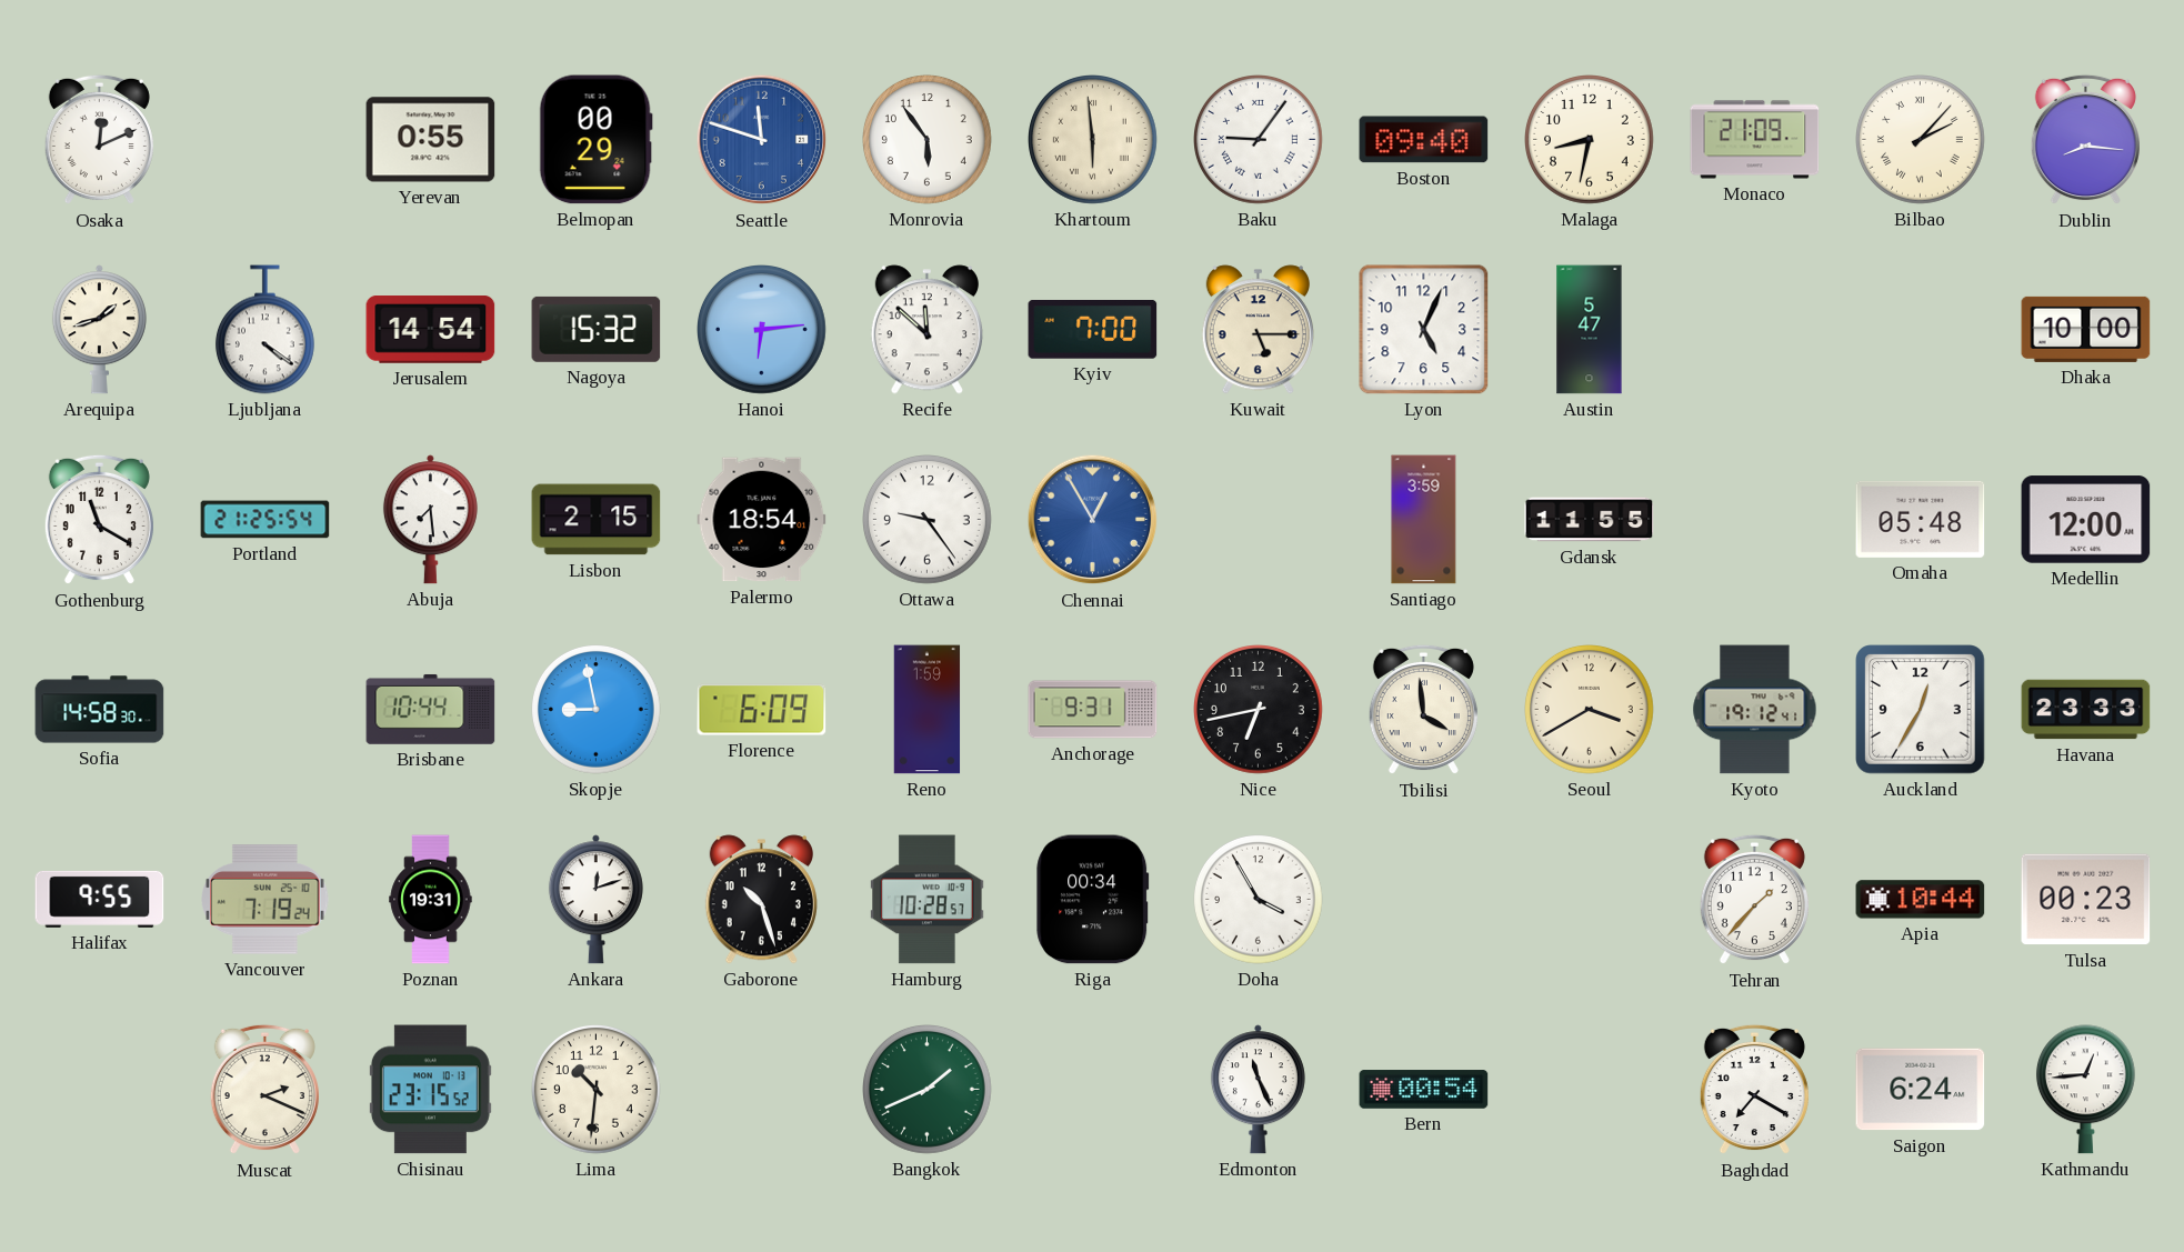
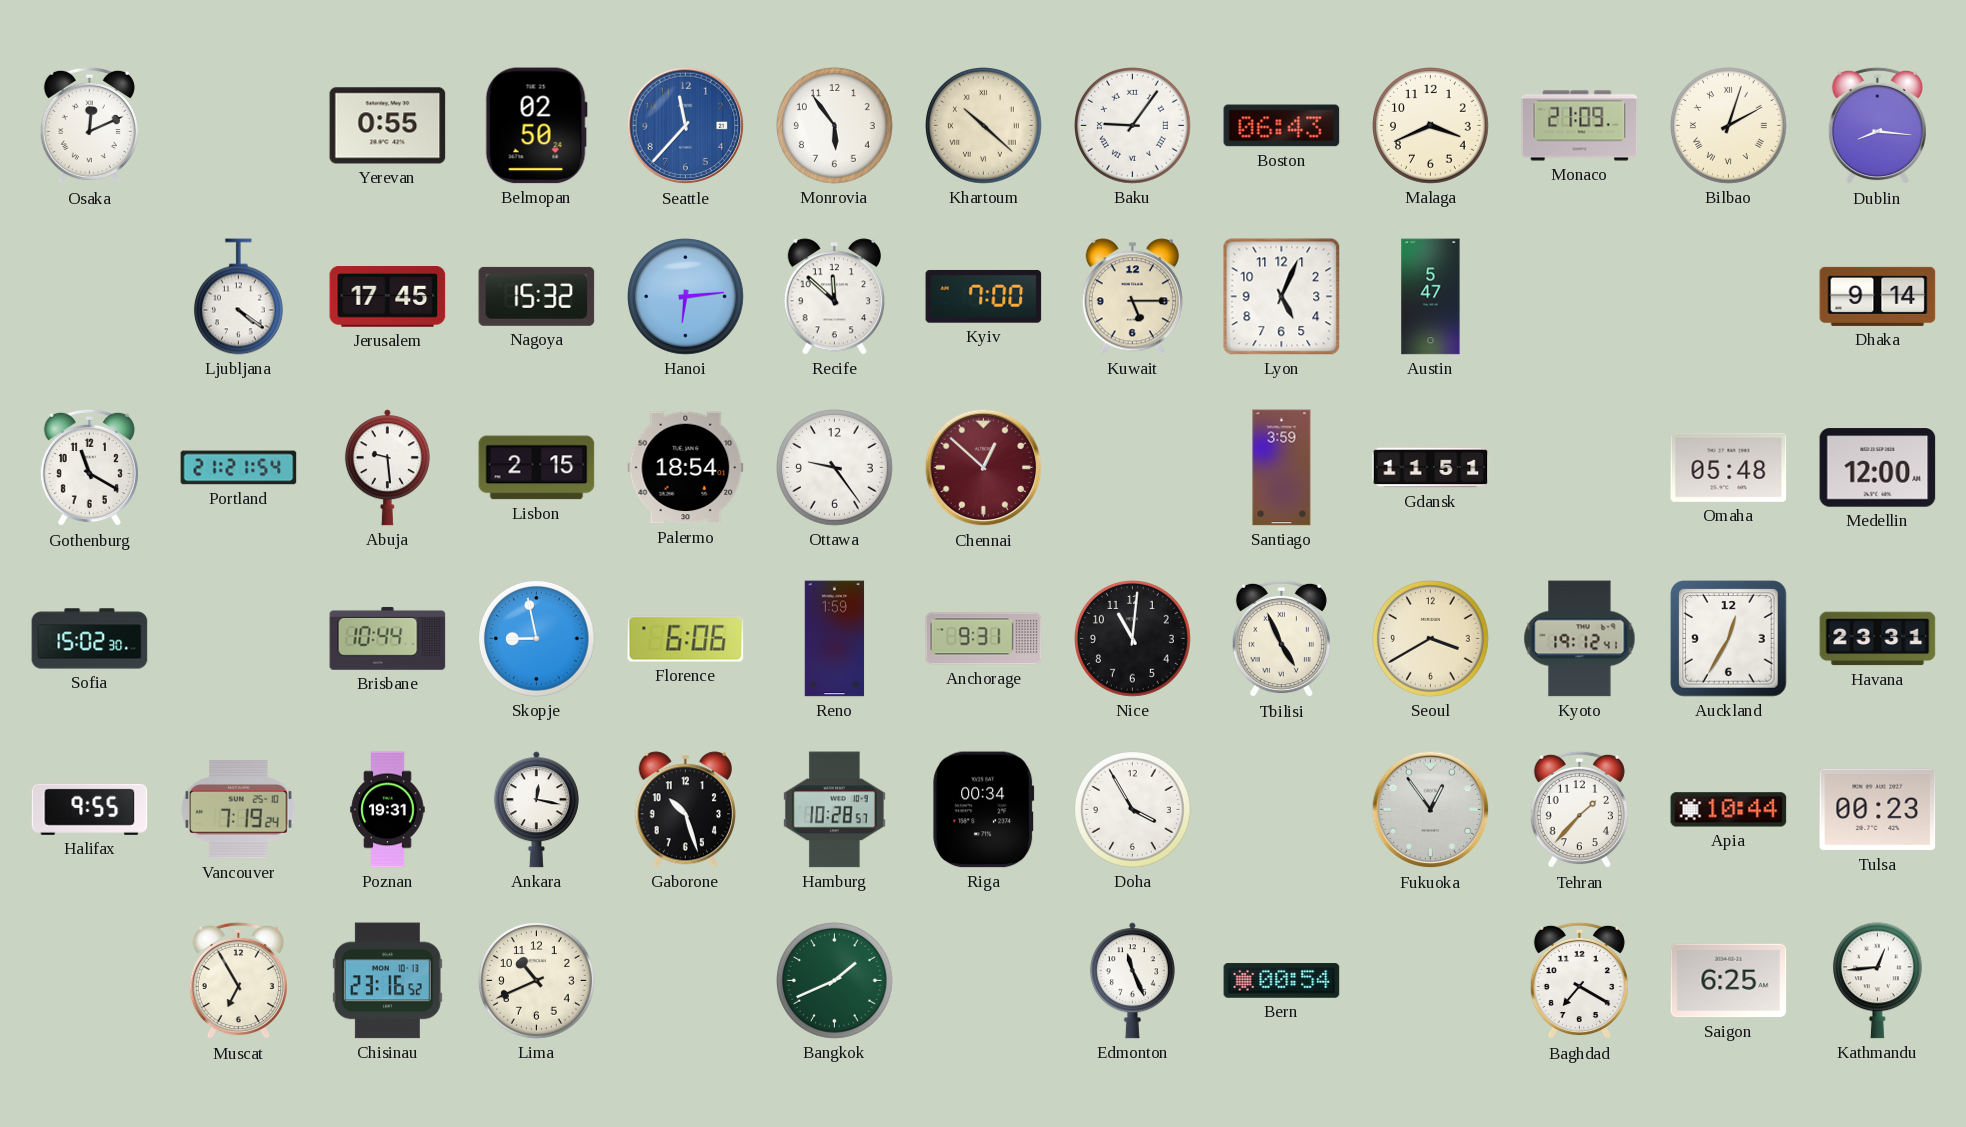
Belmopan: 00:29 -> 02:50 (536, 126)
Seattle: 11:48 -> 11:37 (686, 126)
Khartoum: 5:59 -> 10:22 (984, 126)
Boston: 09:40 -> 06:43 (1282, 126)
Malaga: 8:32 -> 3:41 (1431, 126)
Bilbao: 2:07 -> 2:03 (1729, 126)
Arequipa: 1:42 -> none (99, 330)
Jerusalem: 14:54 -> 17:45 (388, 297)
Dhaka: 10:00 -> 9:14 (1878, 296)
Portland: 21:25 -> 21:21 (239, 468)
Abuja: 7:29 -> 9:29 (387, 468)
Chennai: 12:55 -> 12:52 (984, 468)
Chennai dial: blue -> burgundy (984, 468)
Gdansk: 11:55 -> 11:51 (1431, 468)
Sofia: 14:58 -> 15:02 (90, 639)
Florence: 6:09 -> 6:06 (686, 639)
Nice: 6:43 -> 11:01 (1133, 639)
Tbilisi: 3:59 -> 4:56 (1281, 639)
Havana: 23:33 -> 23:31 (1878, 639)
Ankara: 12:12 -> 12:17 (536, 810)
Fukuoka: none -> 12:54 (1431, 810)
Muscat: 2:19 -> 6:55 (238, 981)
Chisinau: 23:15 -> 23:16 (387, 981)
Lima: 10:31 -> 10:41 (537, 981)
Saigon: 6:24 -> 6:25 (1729, 981)
